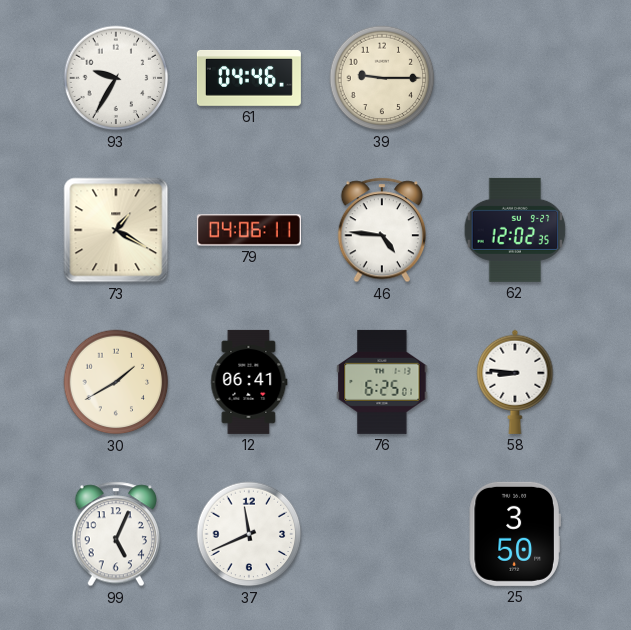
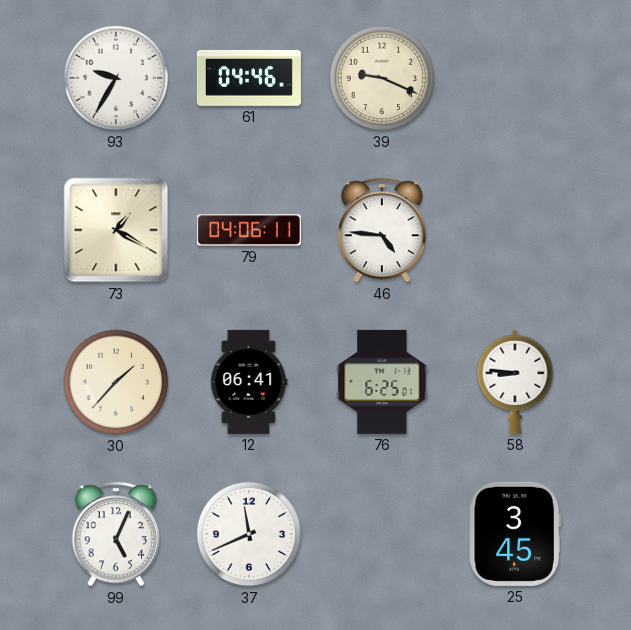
39: 9:15 -> 9:19 (382, 78)
62: 12:02 -> none (515, 230)
30: 1:40 -> 1:37 (116, 382)
25: 3:50 -> 3:45 (515, 534)
